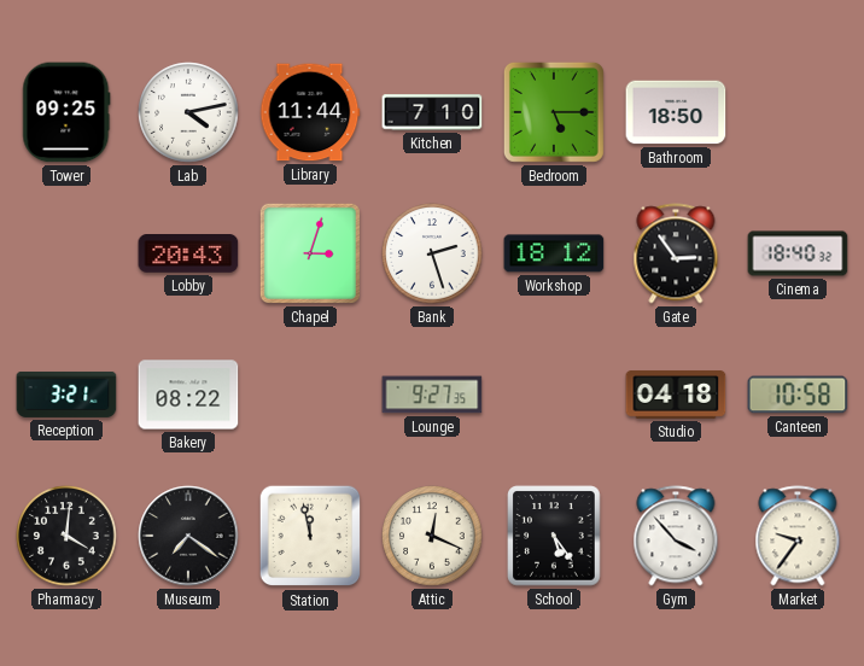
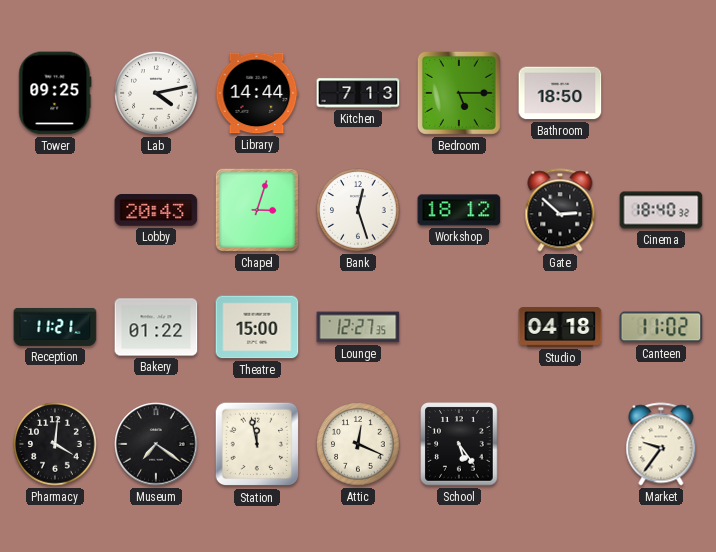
Library: 11:44 -> 14:44 (257, 93)
Kitchen: 7:10 -> 7:13 (358, 93)
Bank: 2:27 -> 12:27 (358, 210)
Gate: 2:54 -> 2:52 (560, 210)
Reception: 3:21 -> 11:21 (55, 327)
Bakery: 08:22 -> 01:22 (156, 327)
Theatre: none -> 15:00 (257, 327)
Lounge: 9:27 -> 12:27 (358, 327)
Canteen: 10:58 -> 11:02 (661, 327)
Gym: 3:53 -> none (676, 536)
